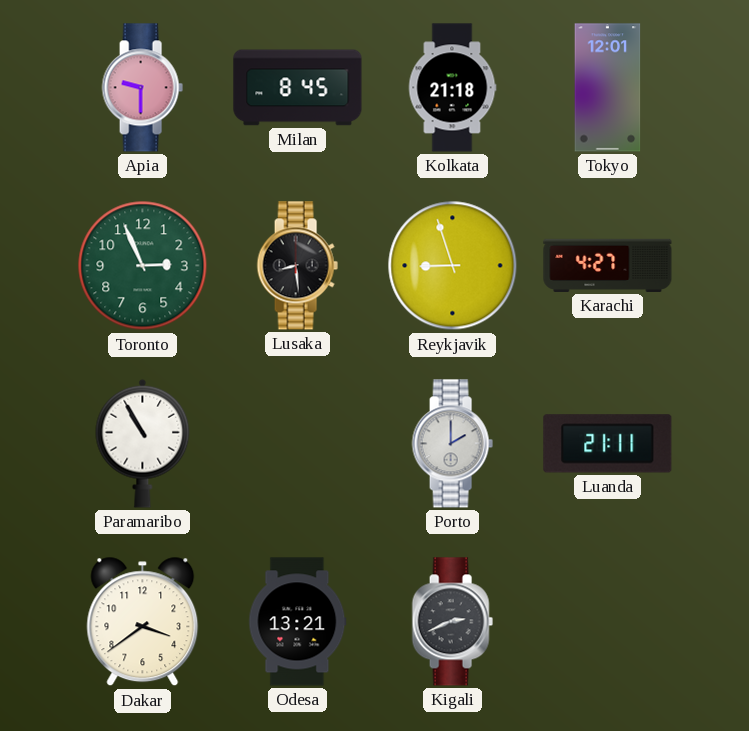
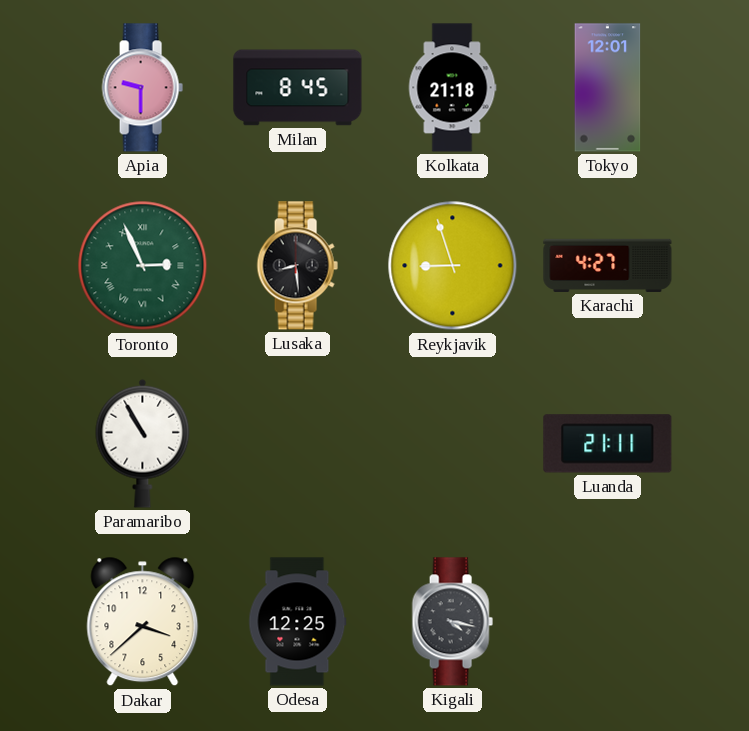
Toronto numerals: Arabic -> Roman (143, 266)
Porto: 2:00 -> none (452, 444)
Dakar: 3:39 -> 3:38 (143, 622)
Odesa: 13:21 -> 12:25 (298, 622)
Kigali: 2:41 -> 4:17 (452, 622)
